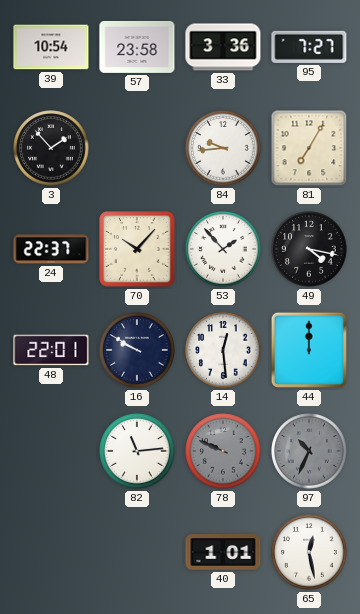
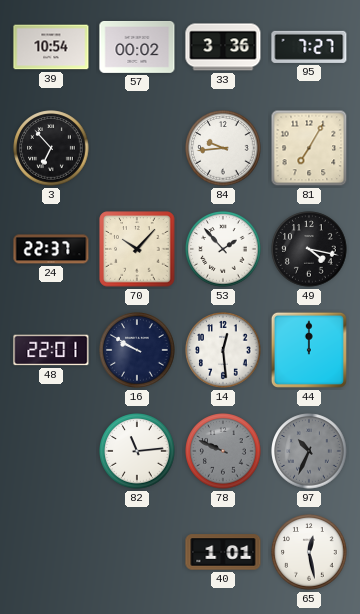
57: 23:58 -> 00:02 (137, 47)
3: 1:53 -> 6:53 (51, 148)
